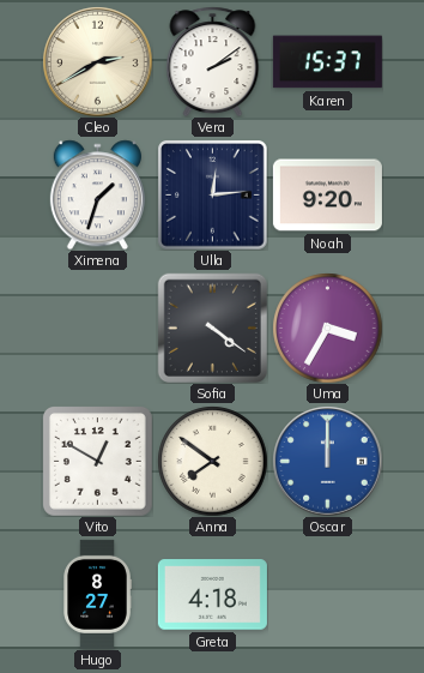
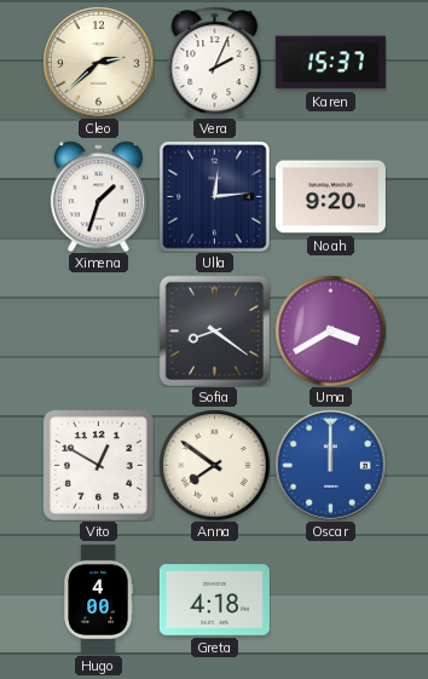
Cleo: 2:40 -> 2:38 (98, 62)
Vera: 2:09 -> 2:04 (215, 62)
Sofia: 4:21 -> 8:21 (214, 330)
Uma: 3:35 -> 3:40 (330, 330)
Hugo: 8:27 -> 4:00 (98, 599)
